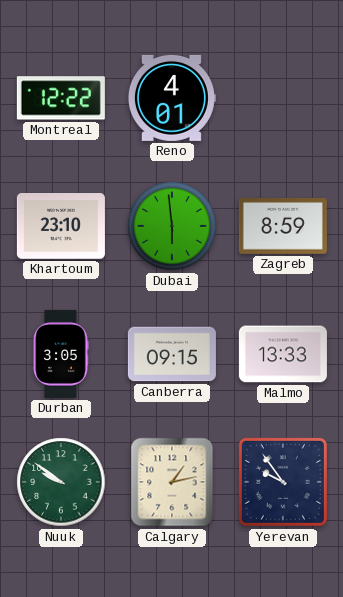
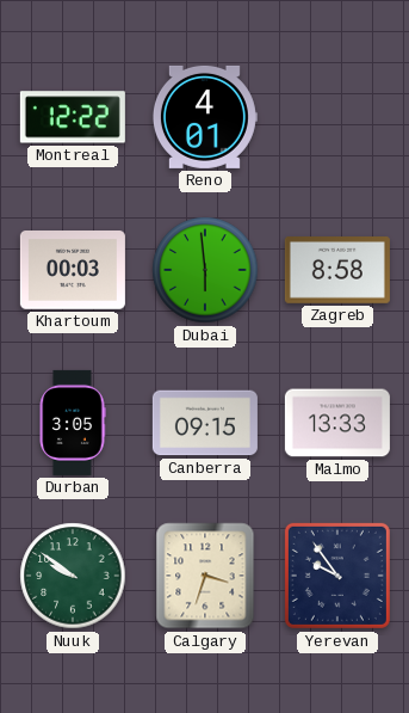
Khartoum: 23:10 -> 00:03 (73, 271)
Zagreb: 8:59 -> 8:58 (337, 271)
Calgary: 1:13 -> 3:33 (205, 576)
